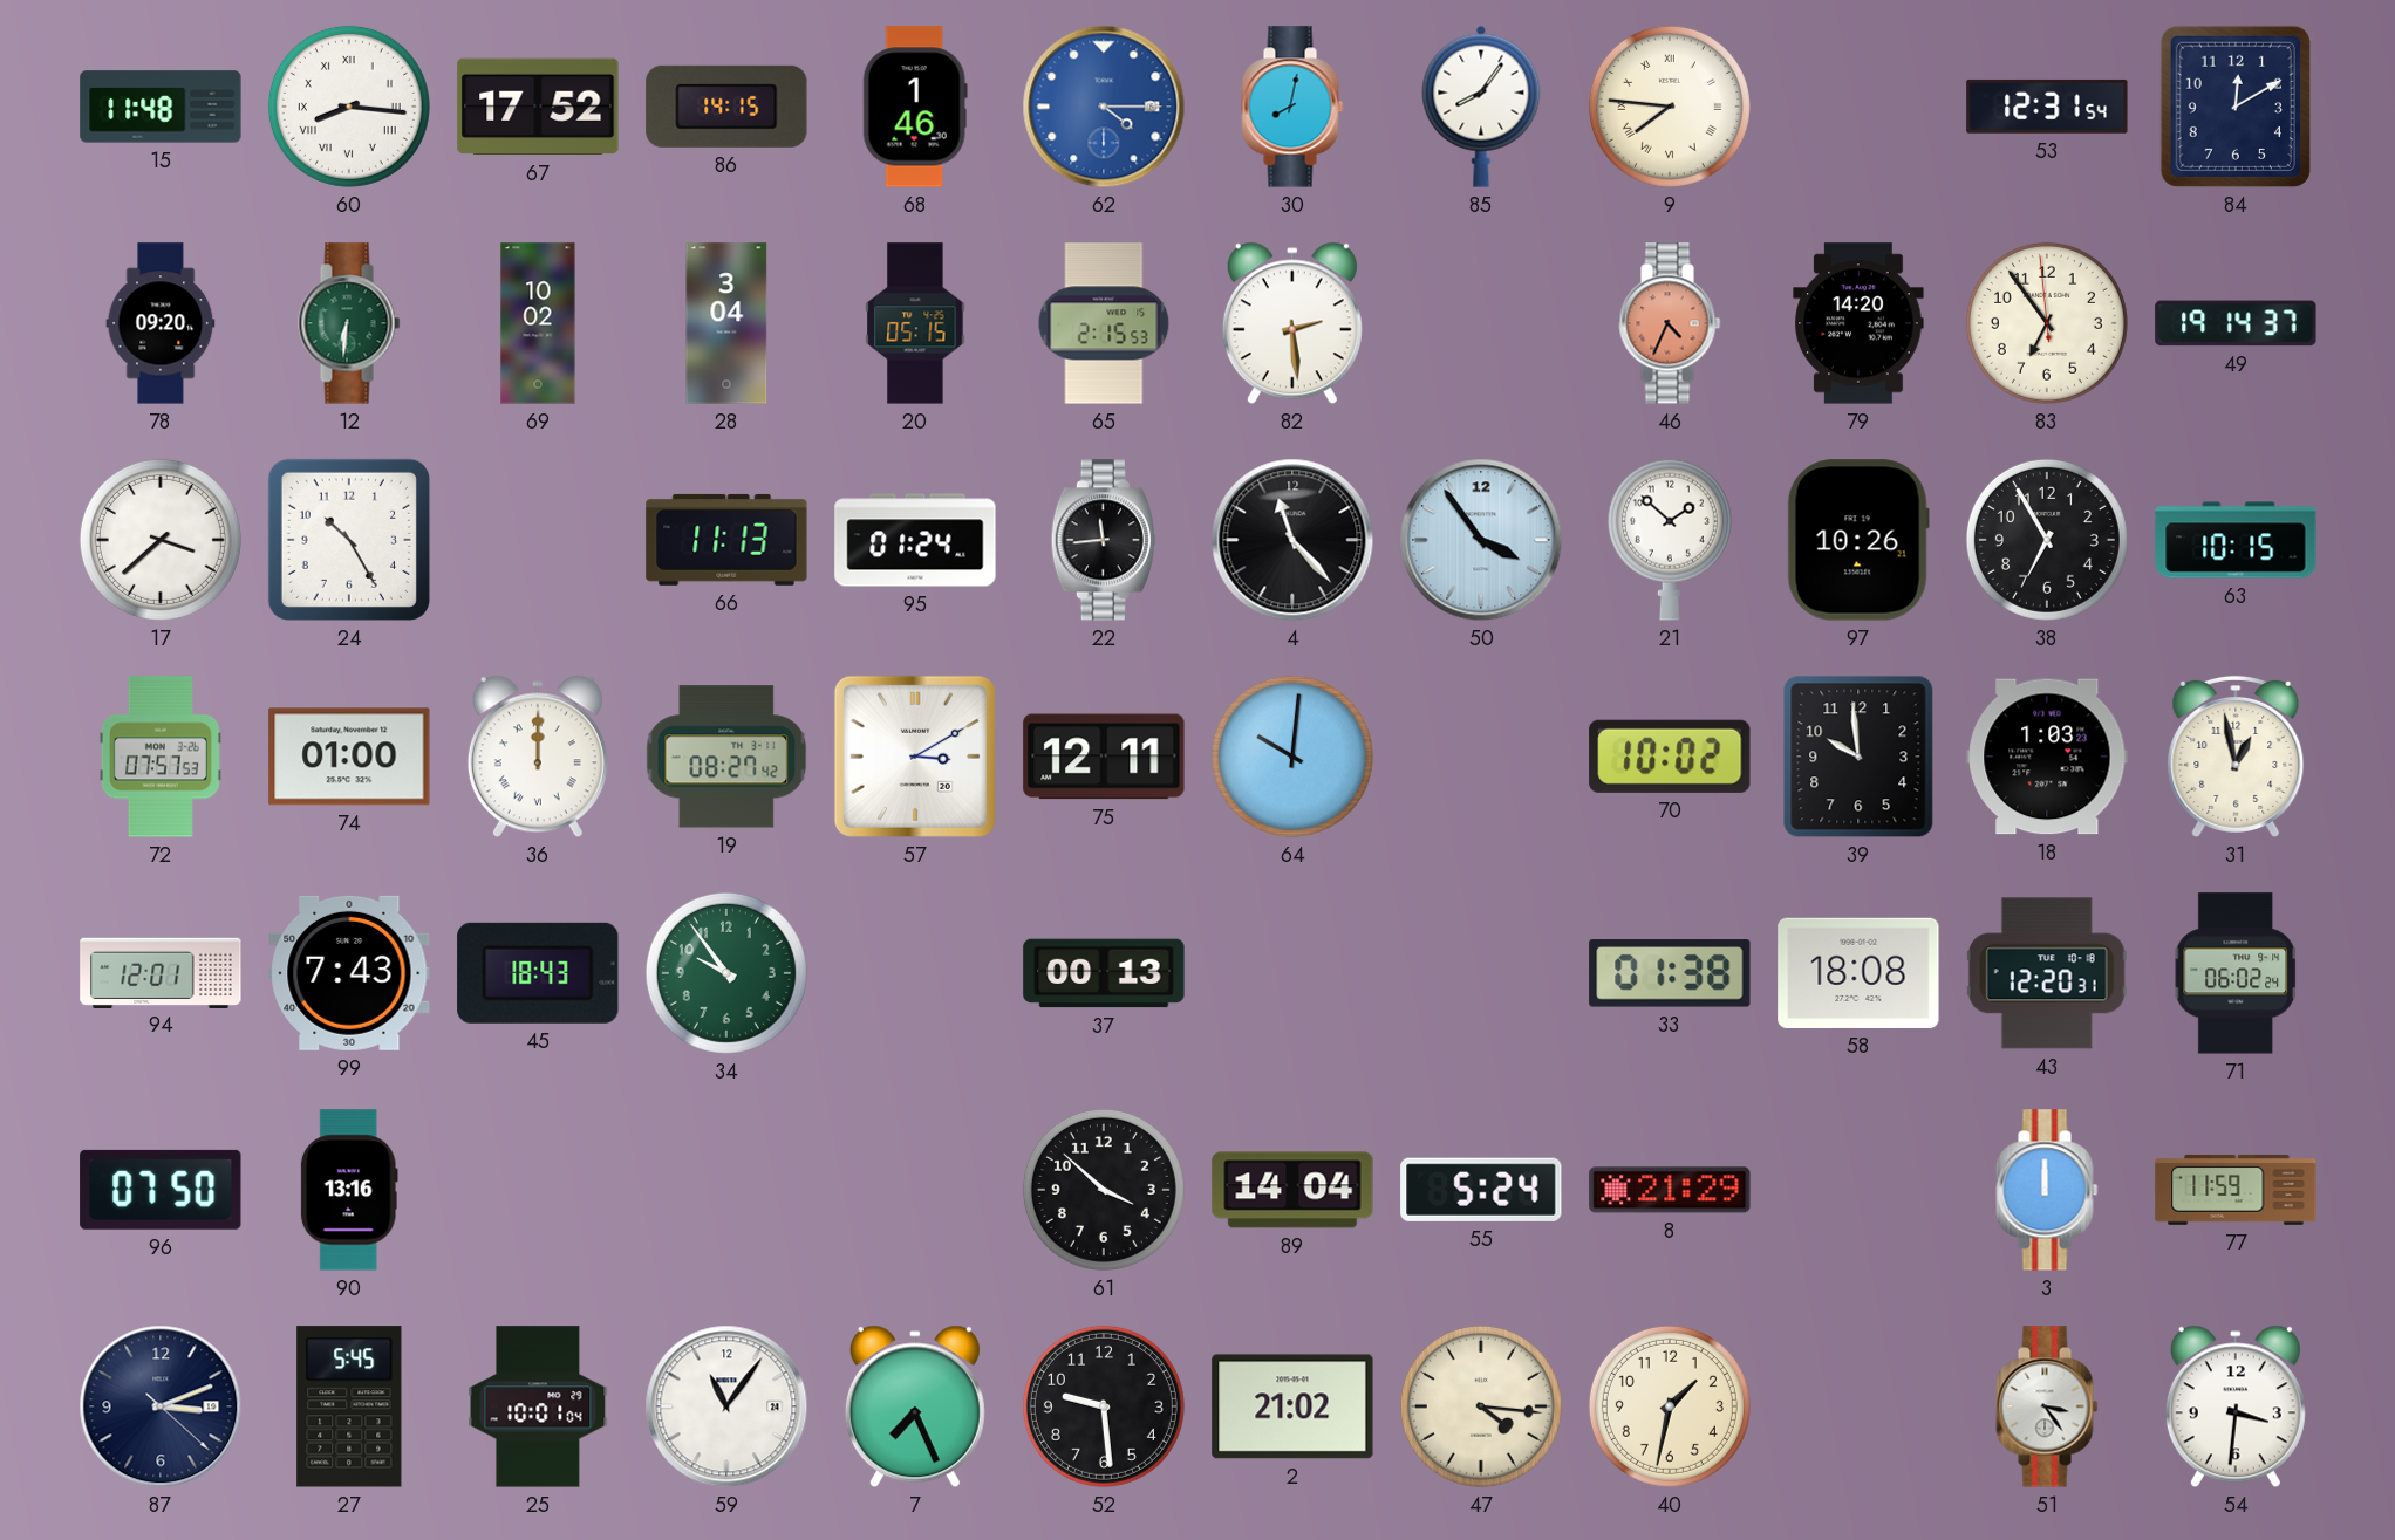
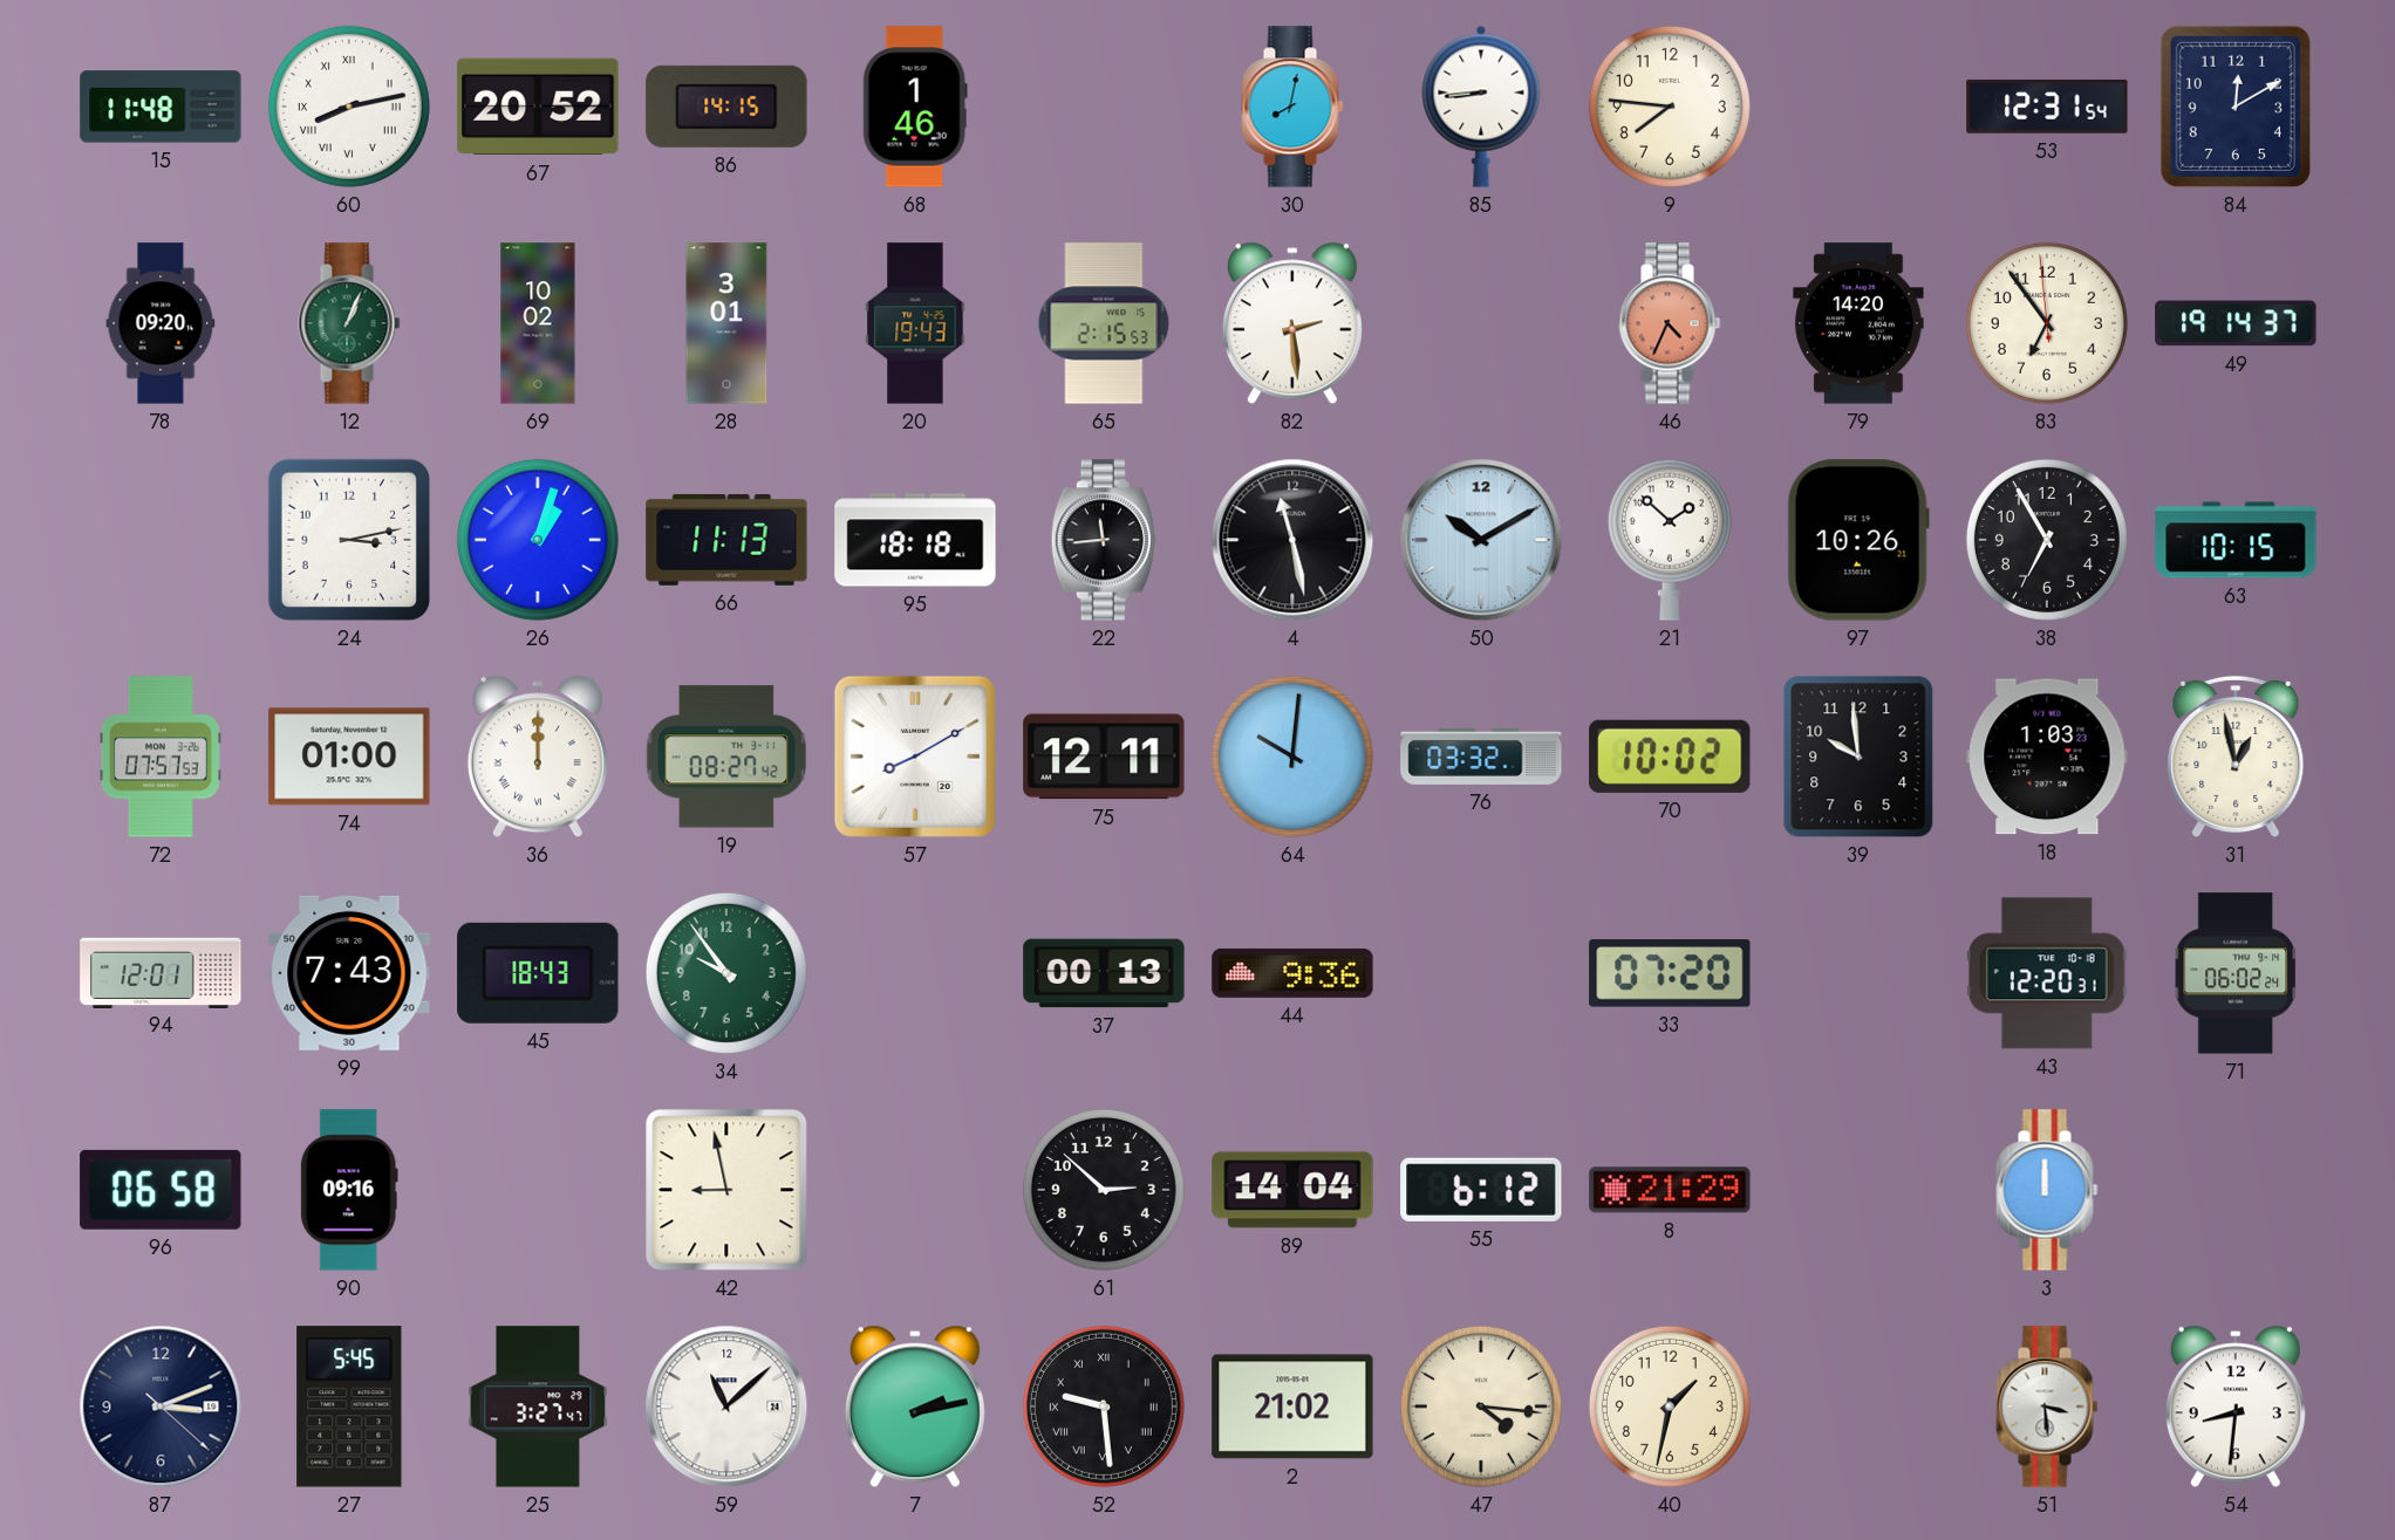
60: 8:16 -> 8:13 (349, 107)
67: 17:52 -> 20:52 (538, 107)
62: 4:15 -> none (1104, 107)
85: 8:06 -> 8:44 (1481, 107)
9 numerals: Roman -> Arabic (1670, 107)
12: 6:31 -> 1:04 (349, 323)
28: 3:04 -> 3:01 (726, 323)
20: 05:15 -> 19:43 (915, 323)
17: 3:38 -> none (161, 540)
24: 10:25 -> 3:13 (349, 540)
26: none -> 1:03 (538, 540)
95: 01:24 -> 18:18 (915, 540)
4: 11:23 -> 11:28 (1292, 540)
50: 3:54 -> 10:10 (1481, 540)
57: 3:10 -> 8:10 (915, 757)
76: none -> 03:32 (1481, 757)
44: none -> 9:36 (1292, 973)
33: 01:38 -> 07:20 (1670, 973)
58: 18:08 -> none (1858, 973)
96: 07:50 -> 06:58 (161, 1190)
90: 13:16 -> 09:16 (349, 1190)
42: none -> 8:58 (726, 1190)
61: 3:52 -> 2:52 (1104, 1190)
55: 5:24 -> 6:12 (1481, 1190)
77: 11:59 -> none (2236, 1190)
25: 10:01 -> 3:27 (538, 1406)
59: 11:06 -> 11:08 (726, 1406)
7: 7:26 -> 2:13 (915, 1406)
52 numerals: Arabic -> Roman (1104, 1406)
51: 3:24 -> 3:29 (2047, 1406)
54: 3:31 -> 8:31 (2236, 1406)
